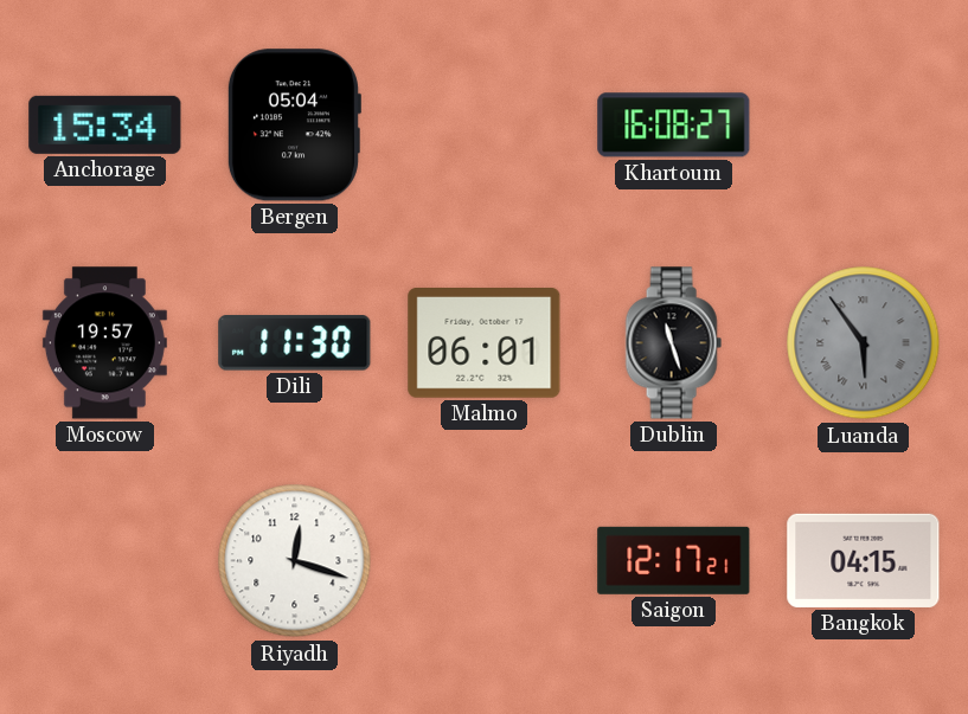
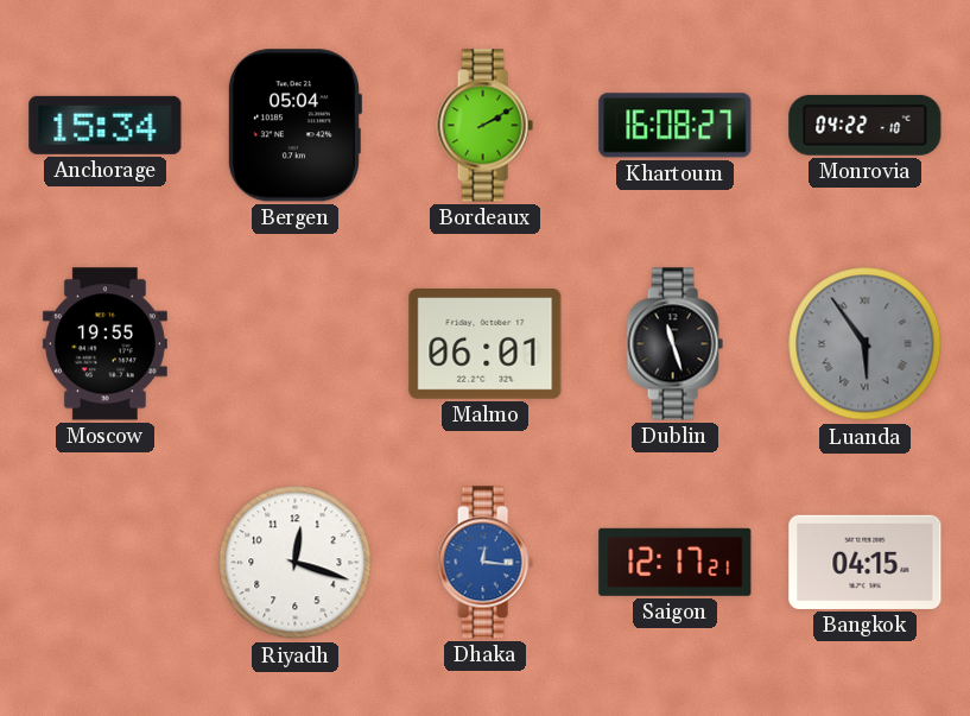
Bordeaux: none -> 2:10 (484, 126)
Monrovia: none -> 04:22 (866, 125)
Moscow: 19:57 -> 19:55 (104, 344)
Dili: 11:30 -> none (295, 343)
Dhaka: none -> 12:16 (484, 563)
